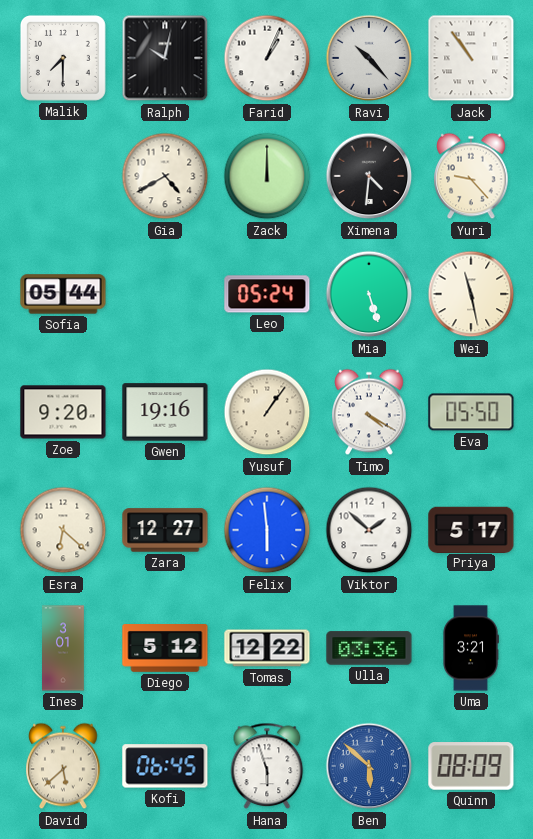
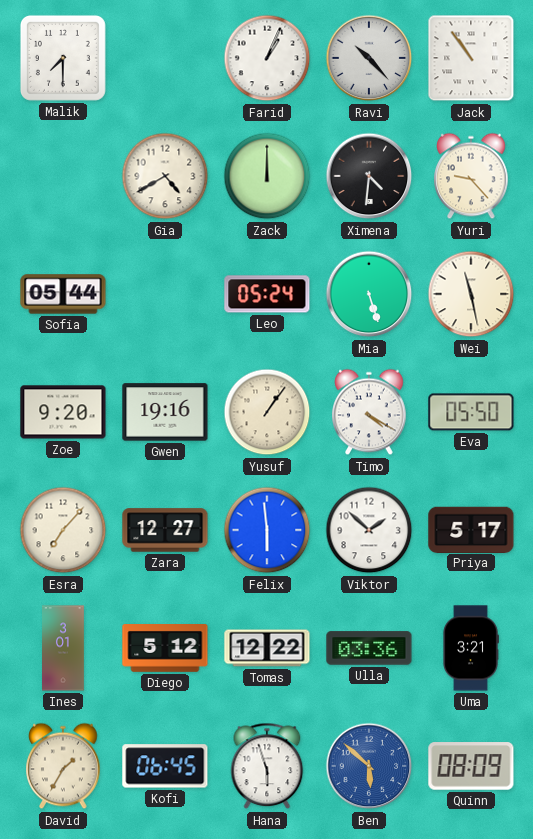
Ralph: 10:02 -> none (165, 58)
Esra: 6:22 -> 7:07 (63, 530)
David: 5:38 -> 1:35 (63, 766)
